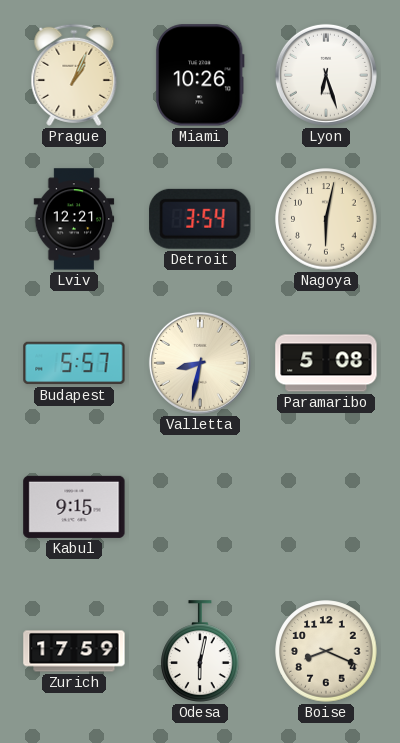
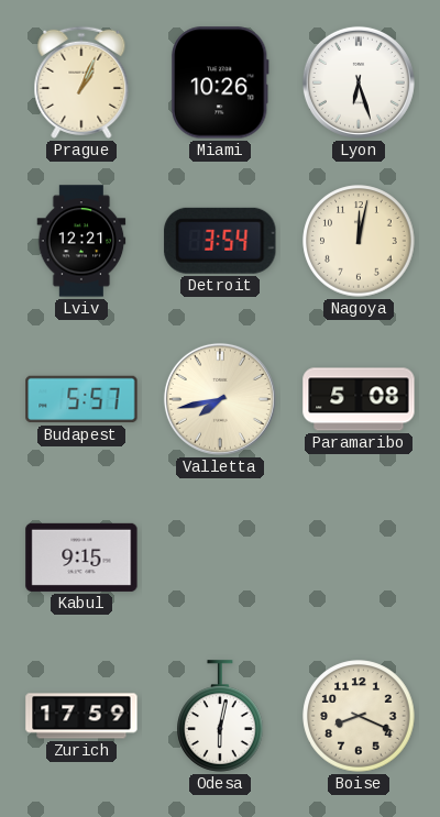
Nagoya: 6:02 -> 12:02 (359, 241)
Valletta: 8:32 -> 7:43 (220, 399)
